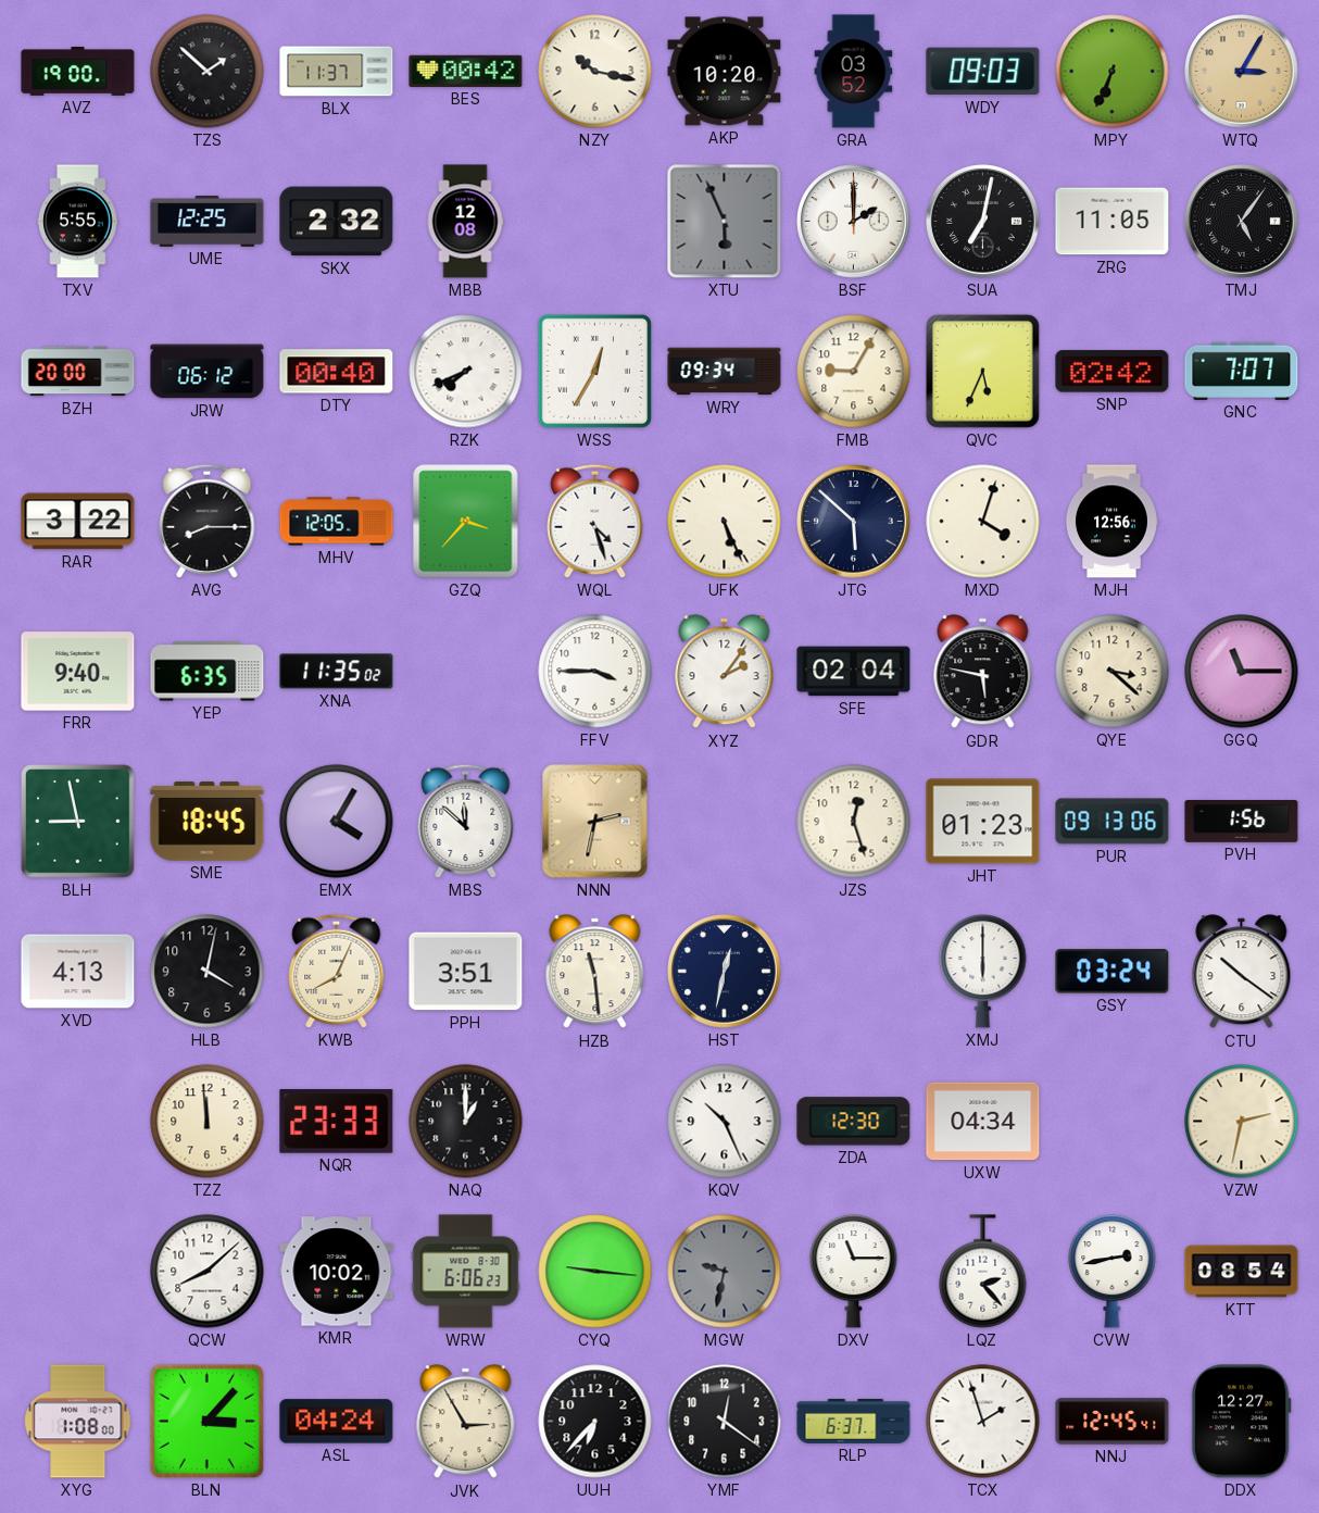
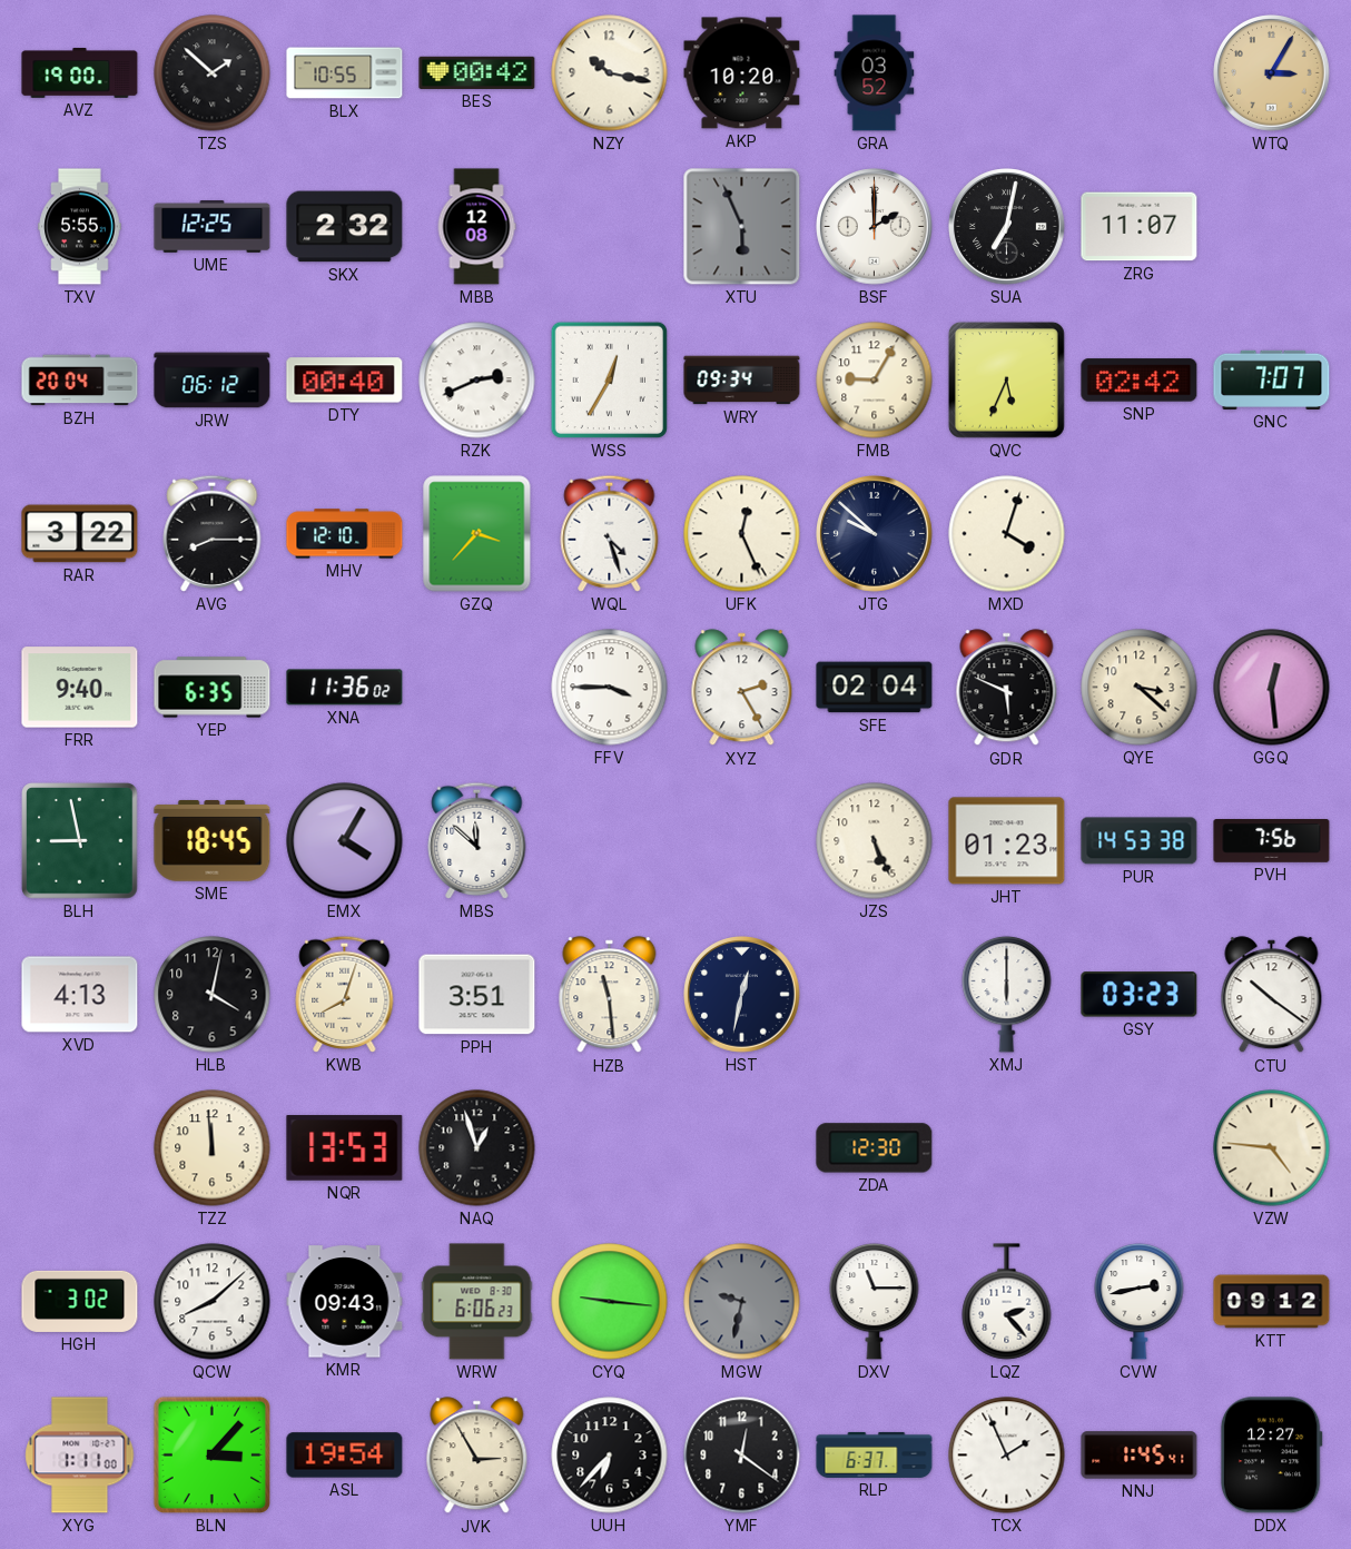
BLX: 11:37 -> 10:55 (345, 73)
WDY: 09:03 -> none (983, 72)
MPY: 6:34 -> none (1113, 72)
ZRG: 11:05 -> 11:07 (1140, 227)
TMJ: 5:06 -> none (1242, 222)
BZH: 20:00 -> 20:04 (80, 381)
RZK: 7:41 -> 2:41 (477, 381)
MHV: 12:05 -> 12:10 (345, 534)
UFK: 5:26 -> 12:26 (742, 534)
JTG: 5:52 -> 9:52 (875, 534)
MJH: 12:56 -> none (1113, 522)
XNA: 11:35 -> 11:36 (345, 688)
XYZ: 2:06 -> 2:25 (742, 688)
GDR: 5:47 -> 5:49 (1007, 688)
GGQ: 11:15 -> 12:29 (1272, 688)
NNN: 2:32 -> none (595, 822)
JZS: 12:27 -> 5:26 (875, 841)
PUR: 09:13 -> 14:53 (1140, 841)
PVH: 1:56 -> 7:56 (1272, 841)
KWB: 8:04 -> 8:03 (345, 994)
GSY: 03:24 -> 03:23 (1140, 995)
NQR: 23:33 -> 13:53 (345, 1148)
NAQ: 1:00 -> 12:57 (477, 1148)
KQV: 10:26 -> none (725, 1122)
UXW: 04:34 -> none (983, 1122)
VZW: 2:32 -> 4:46 (1272, 1148)
HGH: none -> 3:02 (80, 1301)
KMR: 10:02 -> 09:43 (345, 1302)
KTT: 08:54 -> 09:12 (1272, 1302)
XYG: 1:08 -> 1:11 (80, 1456)
ASL: 04:24 -> 19:54 (345, 1456)
TCX: 1:57 -> 1:56 (1007, 1456)
NNJ: 12:45 -> 1:45 (1140, 1456)
